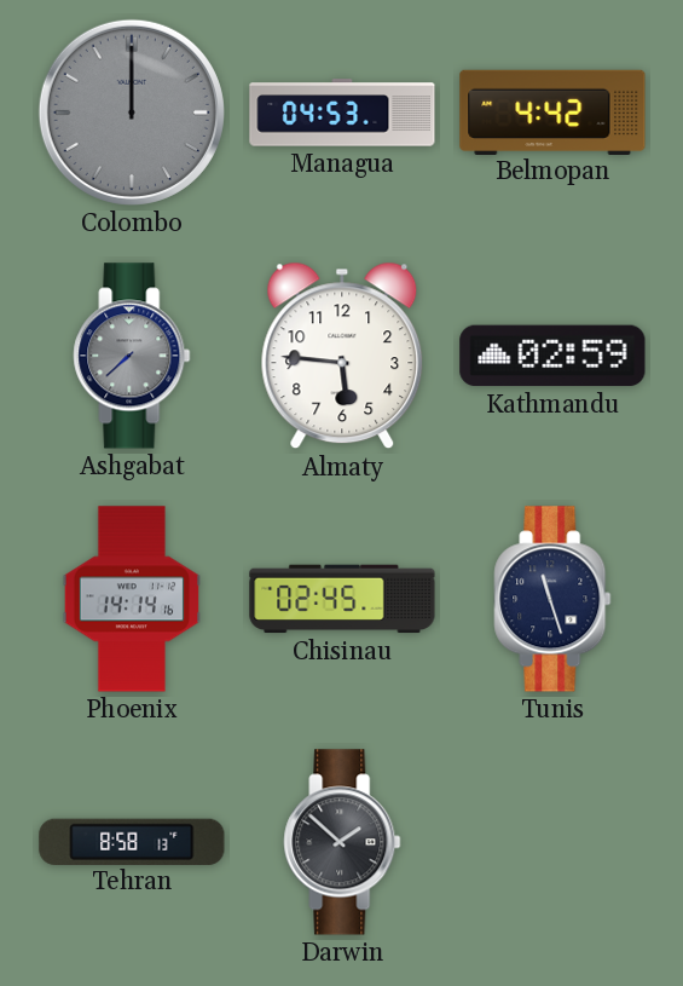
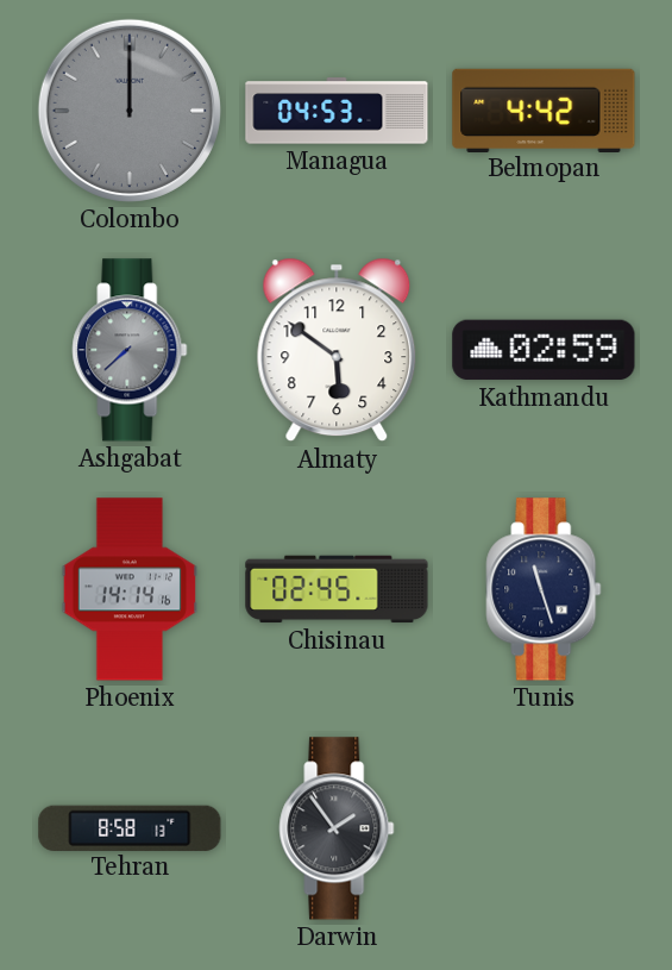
Almaty: 5:46 -> 5:51 (337, 350)
Darwin: 1:52 -> 1:54 (337, 828)
